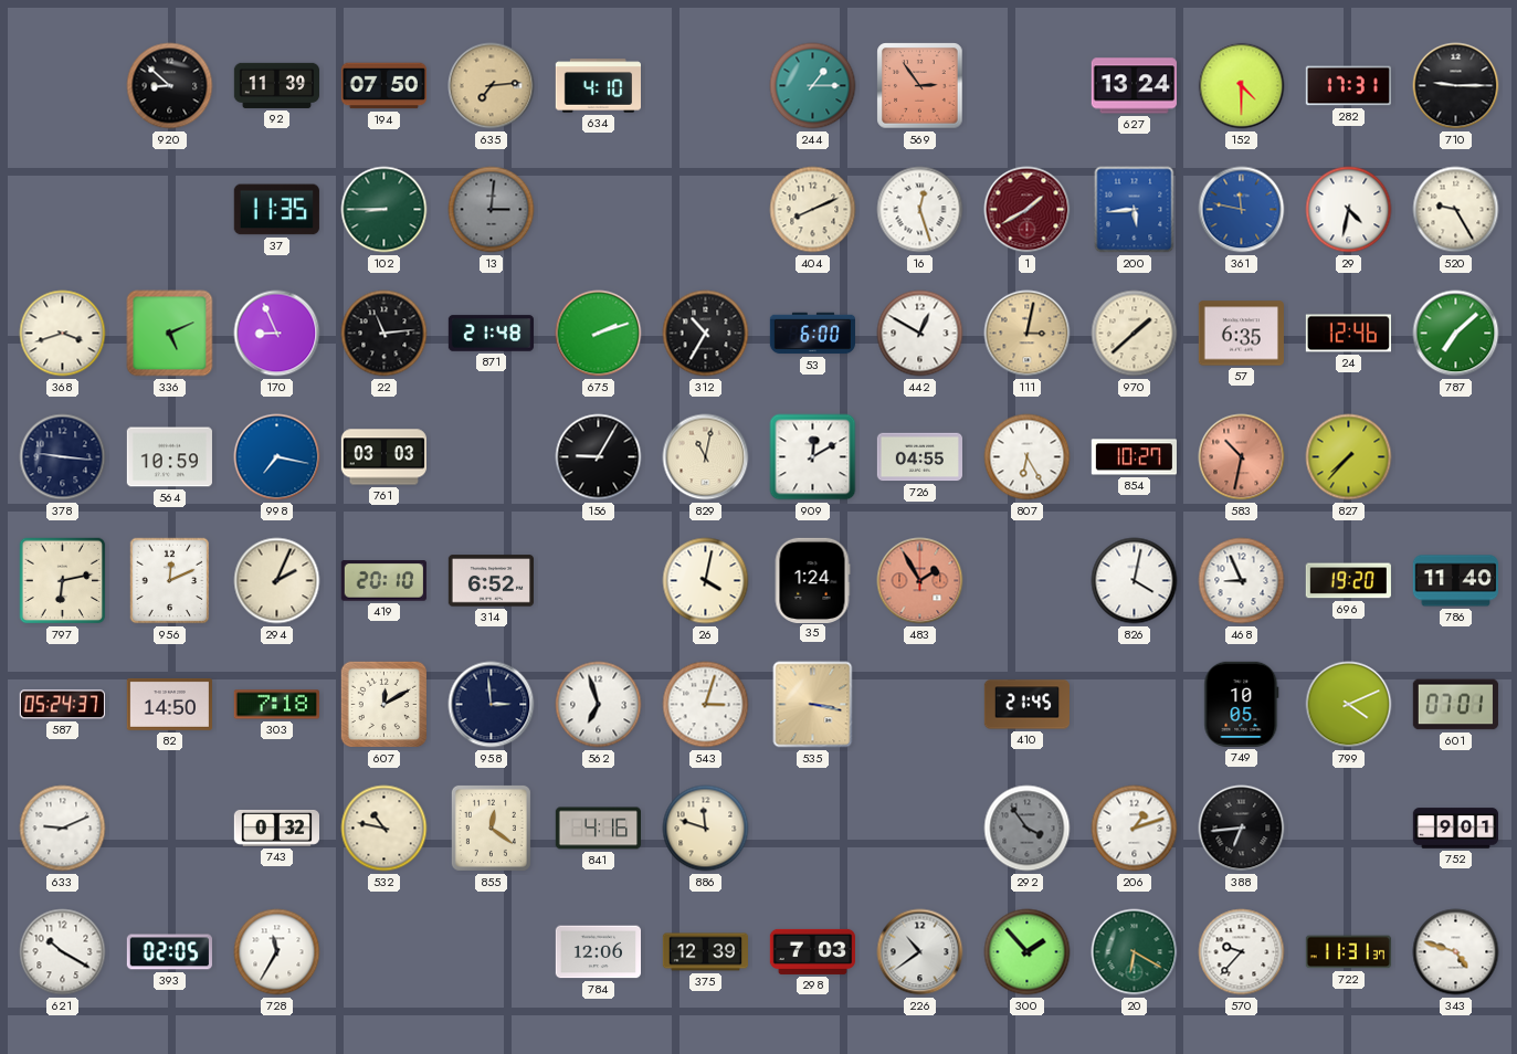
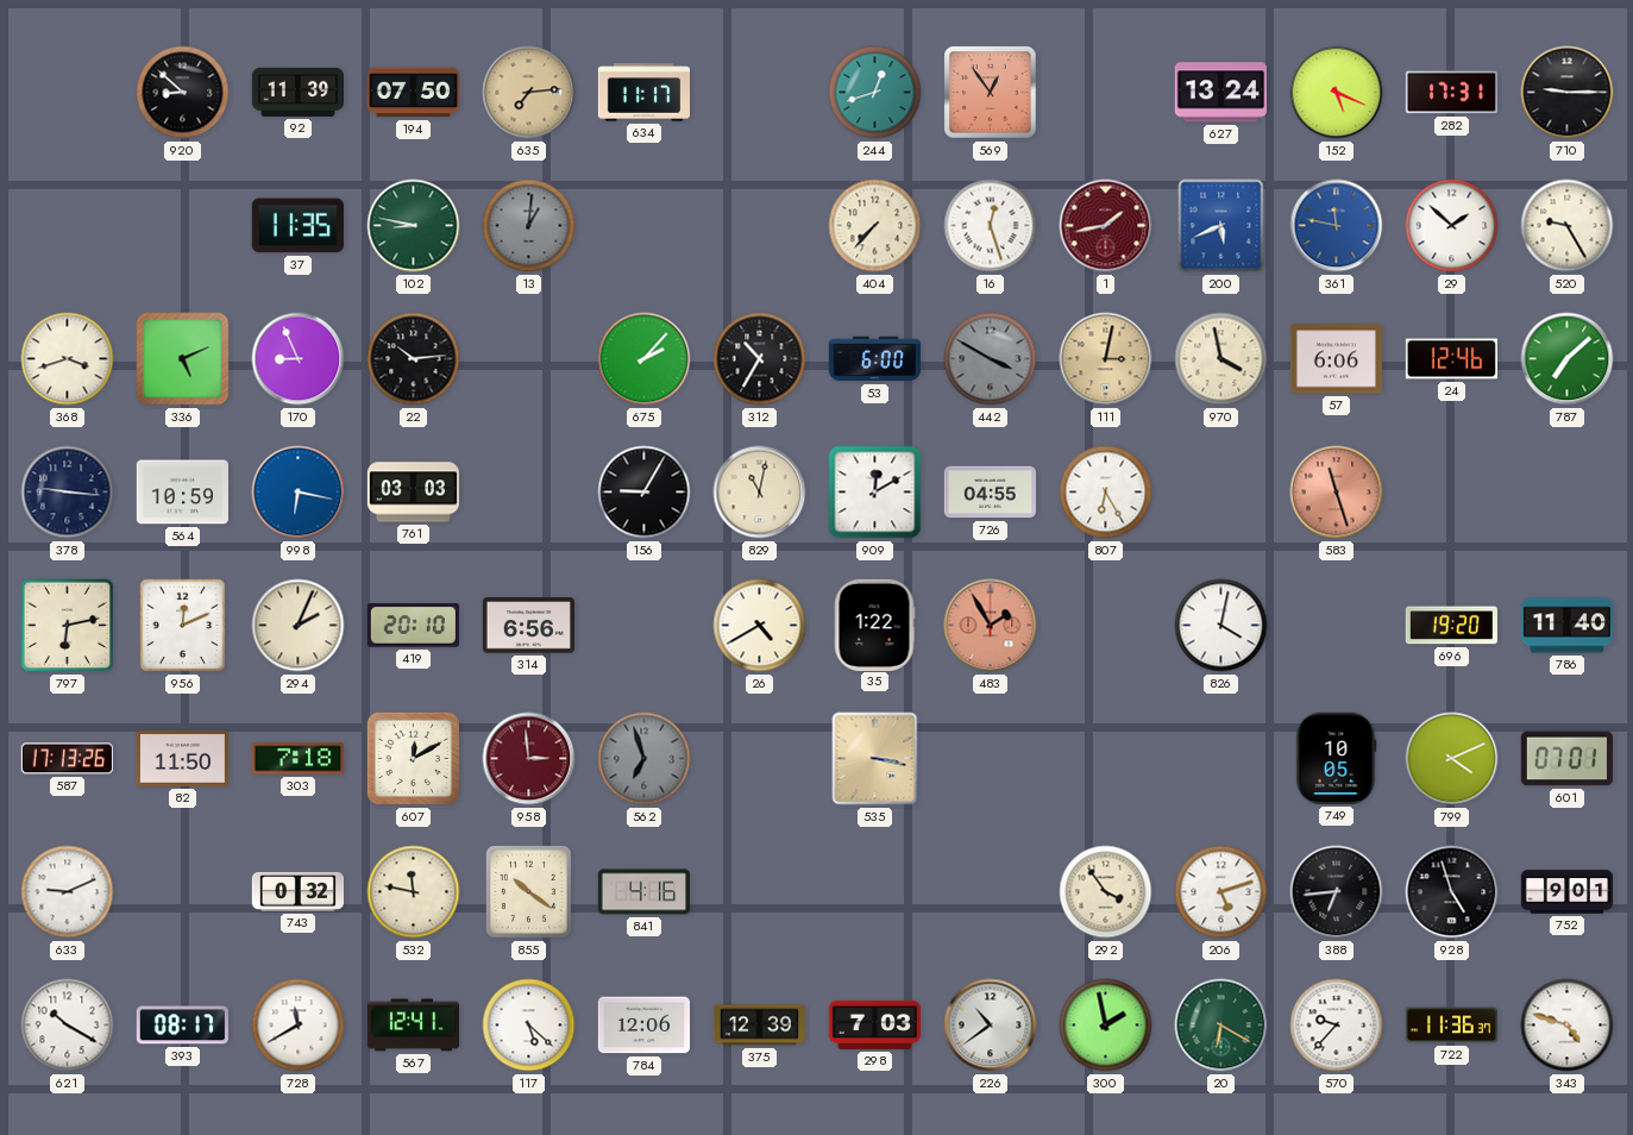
634: 4:10 -> 11:17 (643, 93)
244: 1:15 -> 12:42 (875, 93)
569: 2:54 -> 12:54 (991, 93)
152: 4:30 -> 5:19 (1337, 93)
102: 8:45 -> 8:47 (414, 226)
13: 3:01 -> 1:01 (529, 226)
404: 8:11 -> 7:37 (875, 226)
1: 1:40 -> 1:43 (1106, 226)
200: 5:44 -> 5:41 (1221, 226)
29: 4:32 -> 1:52 (1452, 226)
22: 11:14 -> 10:14 (414, 359)
871: 21:48 -> none (491, 334)
675: 2:12 -> 2:07 (645, 359)
442: 12:50 -> 3:50 (991, 359)
442 dial: white -> grey (991, 359)
970: 1:38 -> 3:58 (1221, 359)
57: 6:35 -> 6:06 (1336, 359)
998: 7:17 -> 6:17 (299, 493)
854: 10:27 -> none (1134, 457)
583: 10:32 -> 11:27 (1337, 493)
827: 7:37 -> none (1349, 457)
314: 6:52 -> 6:56 (528, 626)
26: 4:02 -> 4:40 (760, 626)
35: 1:24 -> 1:22 (874, 625)
468: 8:56 -> none (1242, 581)
587: 05:24 -> 17:13 (67, 759)
82: 14:50 -> 11:50 (182, 758)
958 dial: navy -> burgundy (529, 759)
562 dial: white -> grey (645, 759)
543: 3:03 -> none (706, 705)
410: 21:45 -> none (1026, 705)
532: 10:47 -> 11:47 (414, 892)
855: 12:21 -> 10:21 (528, 891)
886: 11:48 -> none (706, 829)
292 dial: grey -> cream (1106, 892)
206: 1:12 -> 5:12 (1221, 892)
928: none -> 4:57 (1452, 892)
393: 02:05 -> 08:17 (182, 1026)
728: 11:35 -> 11:40 (299, 1026)
567: none -> 12:41 (413, 1026)
117: none -> 5:22 (529, 1026)
300: 1:53 -> 1:58 (1106, 1026)
722: 11:31 -> 11:36 (1451, 1026)
